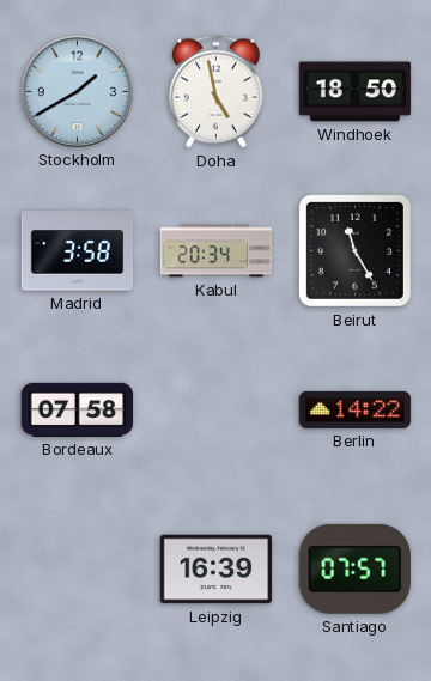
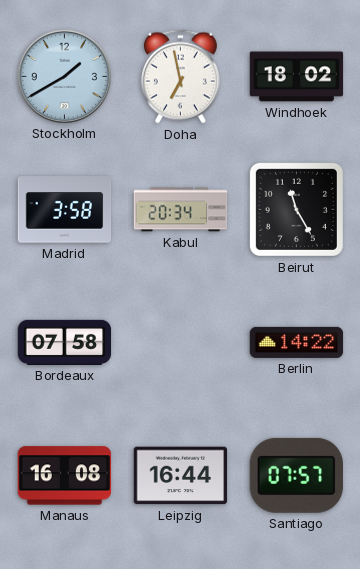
Doha: 4:58 -> 6:58 (180, 77)
Windhoek: 18:50 -> 18:02 (297, 77)
Manaus: none -> 16:08 (65, 476)
Leipzig: 16:39 -> 16:44 (181, 476)
